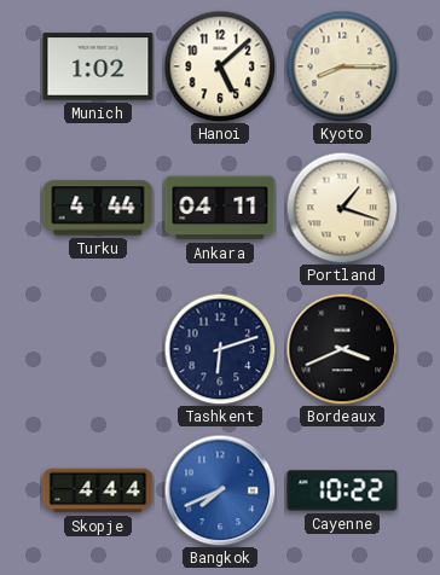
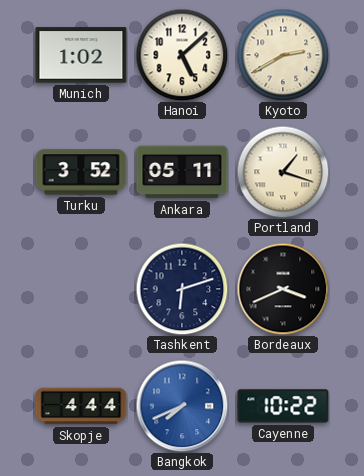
Kyoto: 8:15 -> 2:40 (283, 55)
Turku: 4:44 -> 3:52 (81, 172)
Ankara: 04:11 -> 05:11 (182, 172)
